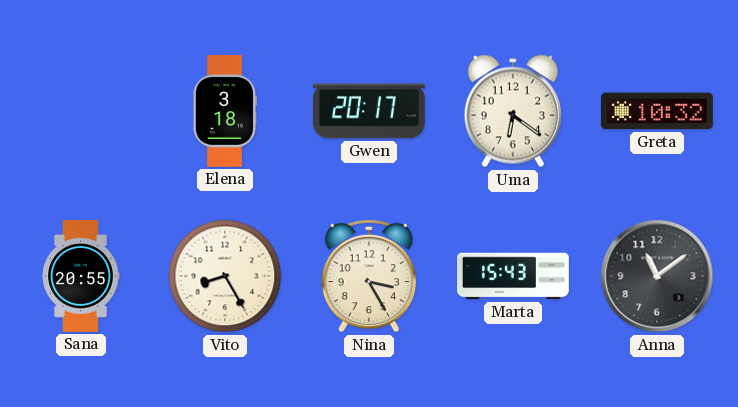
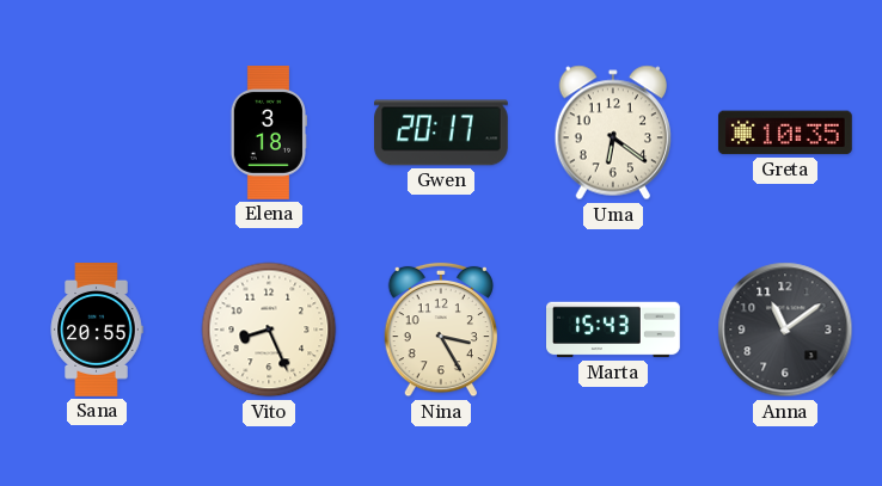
Greta: 10:32 -> 10:35 (785, 133)
Vito: 8:25 -> 8:26 (269, 330)
